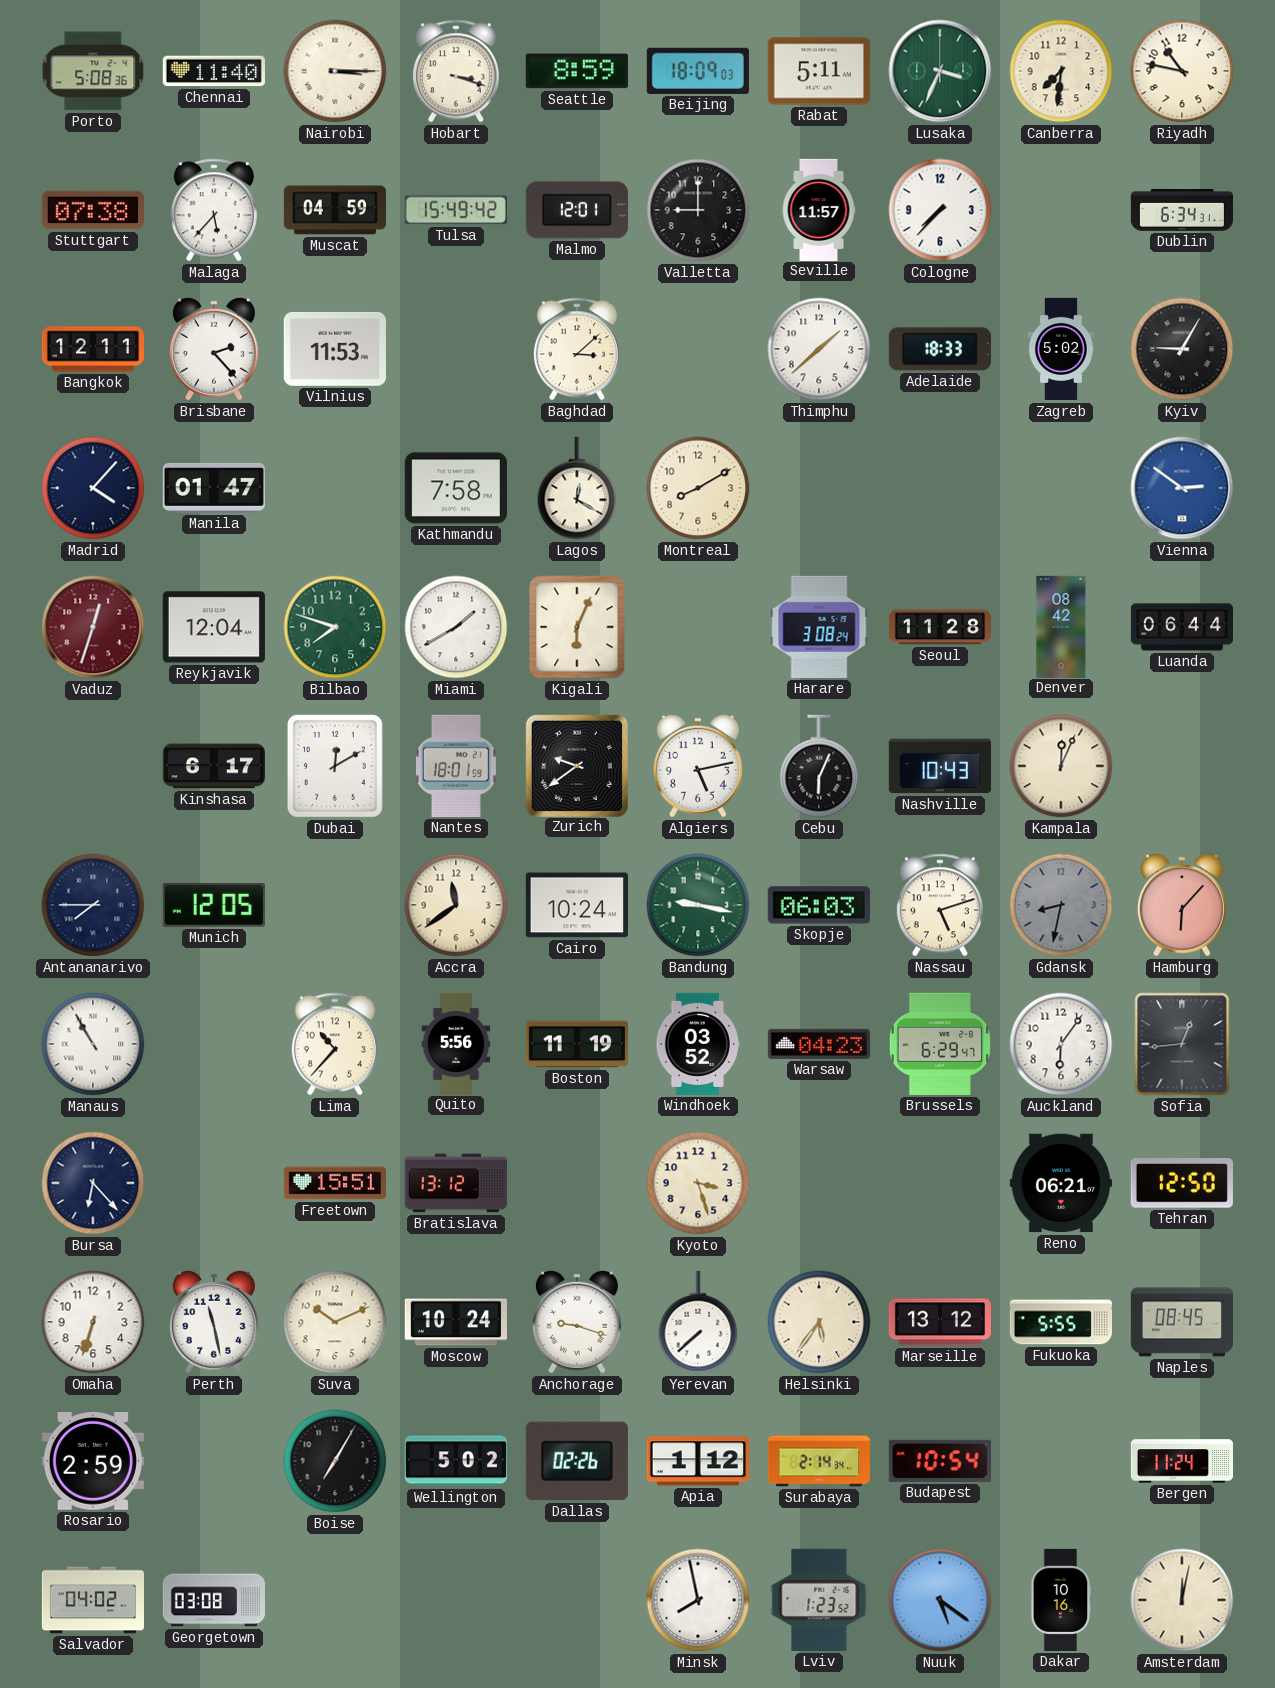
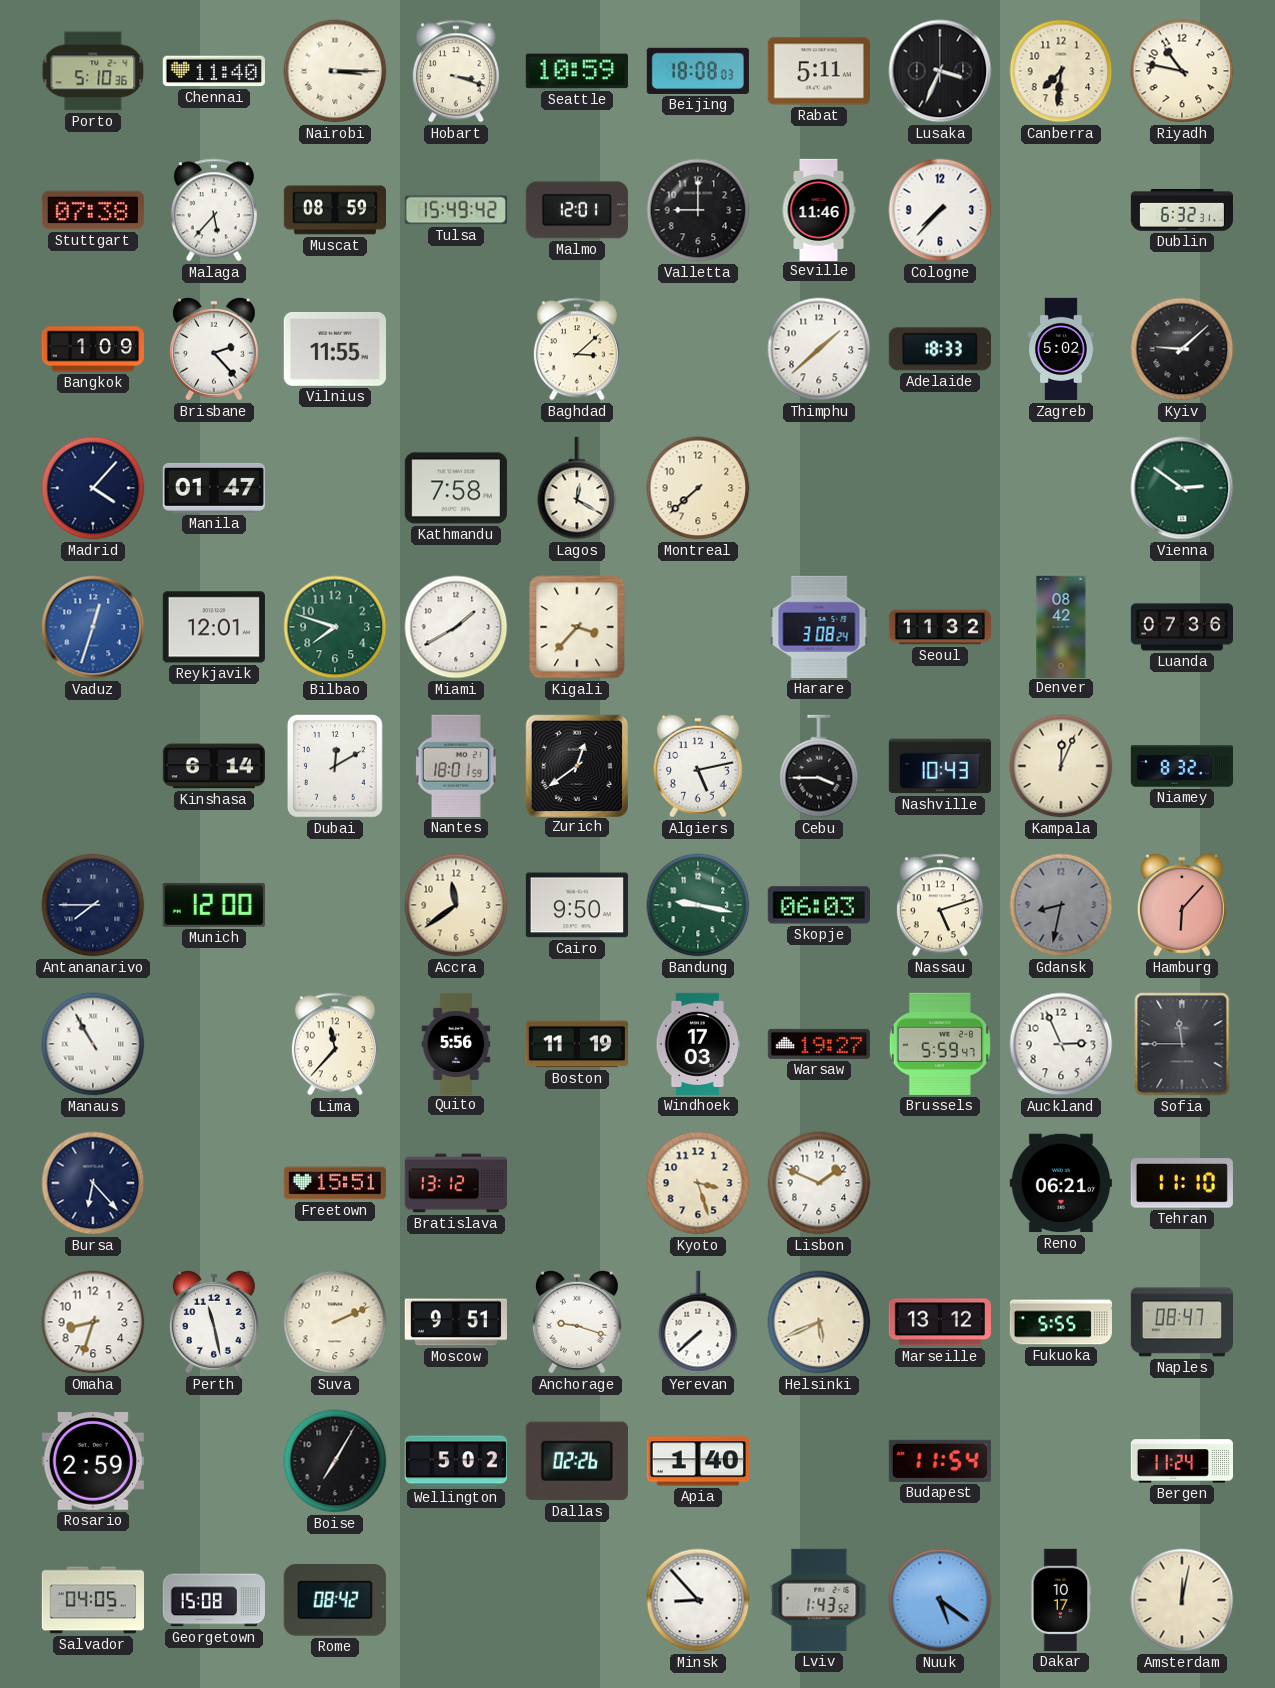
Porto: 5:08 -> 5:10 (93, 71)
Seattle: 8:59 -> 10:59 (577, 71)
Beijing: 18:09 -> 18:08 (698, 71)
Lusaka dial: green -> black (940, 71)
Muscat: 04:59 -> 08:59 (334, 210)
Seville: 11:57 -> 11:46 (819, 209)
Dublin: 6:34 -> 6:32 (1181, 210)
Bangkok: 12:11 -> 1:09 (92, 349)
Vilnius: 11:53 -> 11:55 (335, 349)
Kyiv: 9:05 -> 9:08 (1182, 349)
Montreal: 8:10 -> 7:38 (698, 488)
Vienna dial: blue -> green (1182, 488)
Vaduz dial: burgundy -> blue (93, 627)
Reykjavik: 12:04 -> 12:01 (214, 627)
Kigali: 6:04 -> 3:37 (577, 627)
Seoul: 11:28 -> 11:32 (939, 627)
Luanda: 06:44 -> 07:36 (1181, 627)
Kinshasa: 6:17 -> 6:14 (213, 766)
Zurich: 9:39 -> 12:39 (576, 765)
Cebu: 6:04 -> 3:45 (819, 766)
Niamey: none -> 8:32 (1181, 766)
Munich: 12:05 -> 12:00 (214, 905)
Cairo: 10:24 -> 9:50 (577, 905)
Lima: 10:37 -> 11:37 (335, 1044)
Windhoek: 03:52 -> 17:03 (698, 1044)
Warsaw: 04:23 -> 19:27 (819, 1044)
Brussels: 6:29 -> 5:59 (940, 1044)
Auckland: 6:06 -> 2:56 (1061, 1044)
Sofia: 12:44 -> 11:45 (1182, 1044)
Lisbon: none -> 1:49 (819, 1183)
Tehran: 12:50 -> 11:10 (1182, 1183)
Omaha: 6:33 -> 8:33 (93, 1322)
Suva: 10:11 -> 2:11 (335, 1322)
Moscow: 10:24 -> 9:51 (456, 1322)
Helsinki: 5:36 -> 5:41 (819, 1322)
Naples: 08:45 -> 08:47 (1181, 1322)
Apia: 1:12 -> 1:40 (698, 1461)
Surabaya: 2:14 -> none (819, 1461)
Budapest: 10:54 -> 11:54 (940, 1461)
Salvador: 04:02 -> 04:05 (92, 1600)
Georgetown: 03:08 -> 15:08 (213, 1600)
Rome: none -> 08:42 (335, 1601)
Minsk: 7:58 -> 8:53 (698, 1600)
Lviv: 1:23 -> 1:43 (819, 1600)
Dakar: 10:16 -> 10:17 (1061, 1600)
